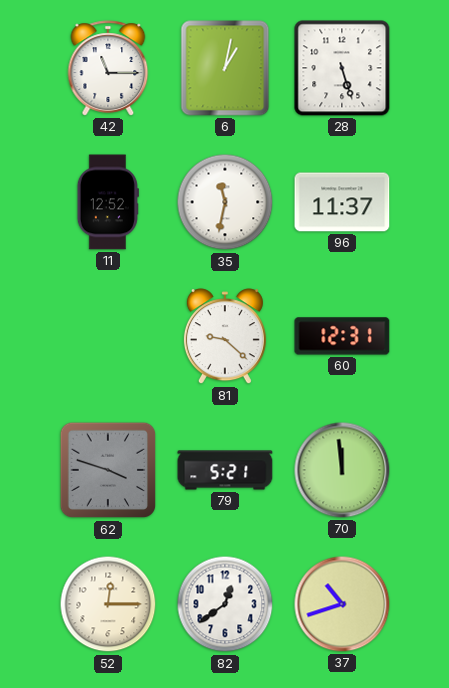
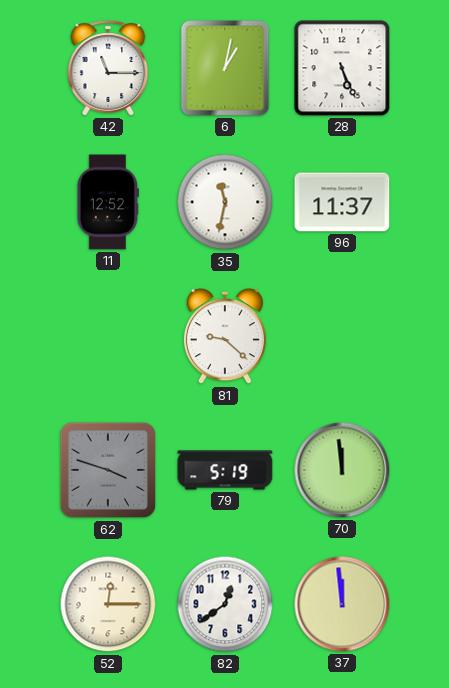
28: 5:27 -> 5:26 (342, 68)
60: 12:31 -> none (342, 336)
79: 5:21 -> 5:19 (225, 470)
37: 10:42 -> 11:59 (342, 604)
